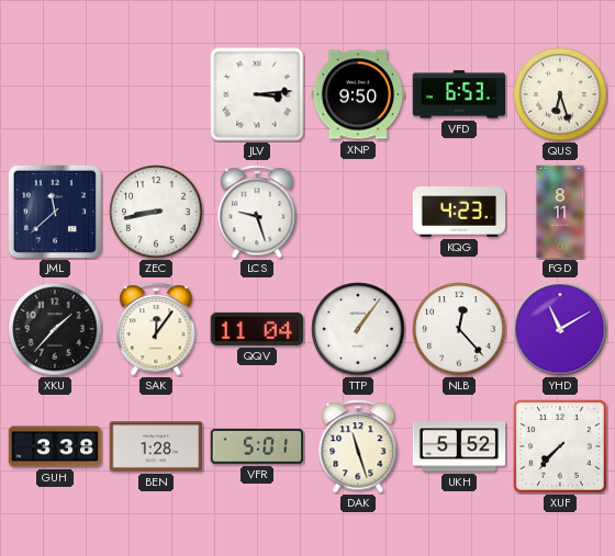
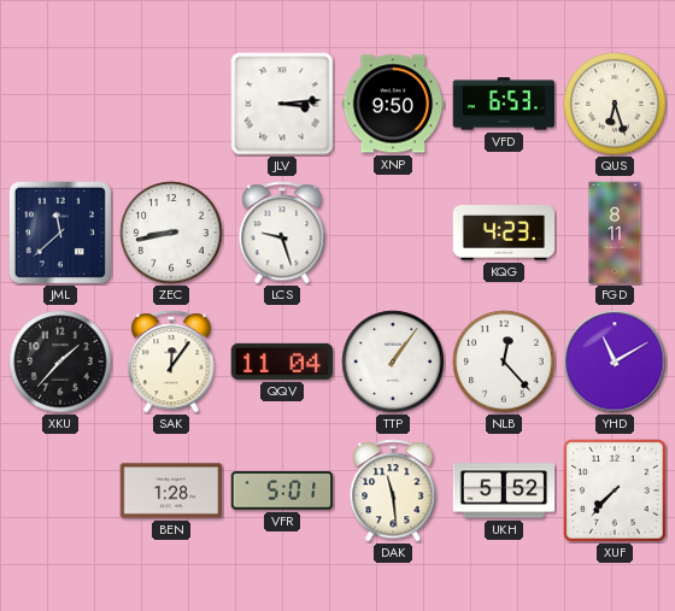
GUH: 3:38 -> none (55, 446)
DAK: 11:27 -> 11:29 (393, 490)
